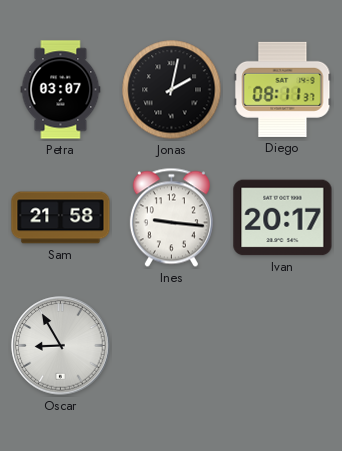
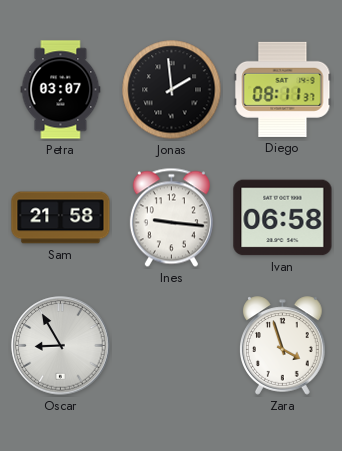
Jonas: 2:02 -> 1:59 (172, 90)
Ivan: 20:17 -> 06:58 (283, 218)
Zara: none -> 3:57 (283, 346)
